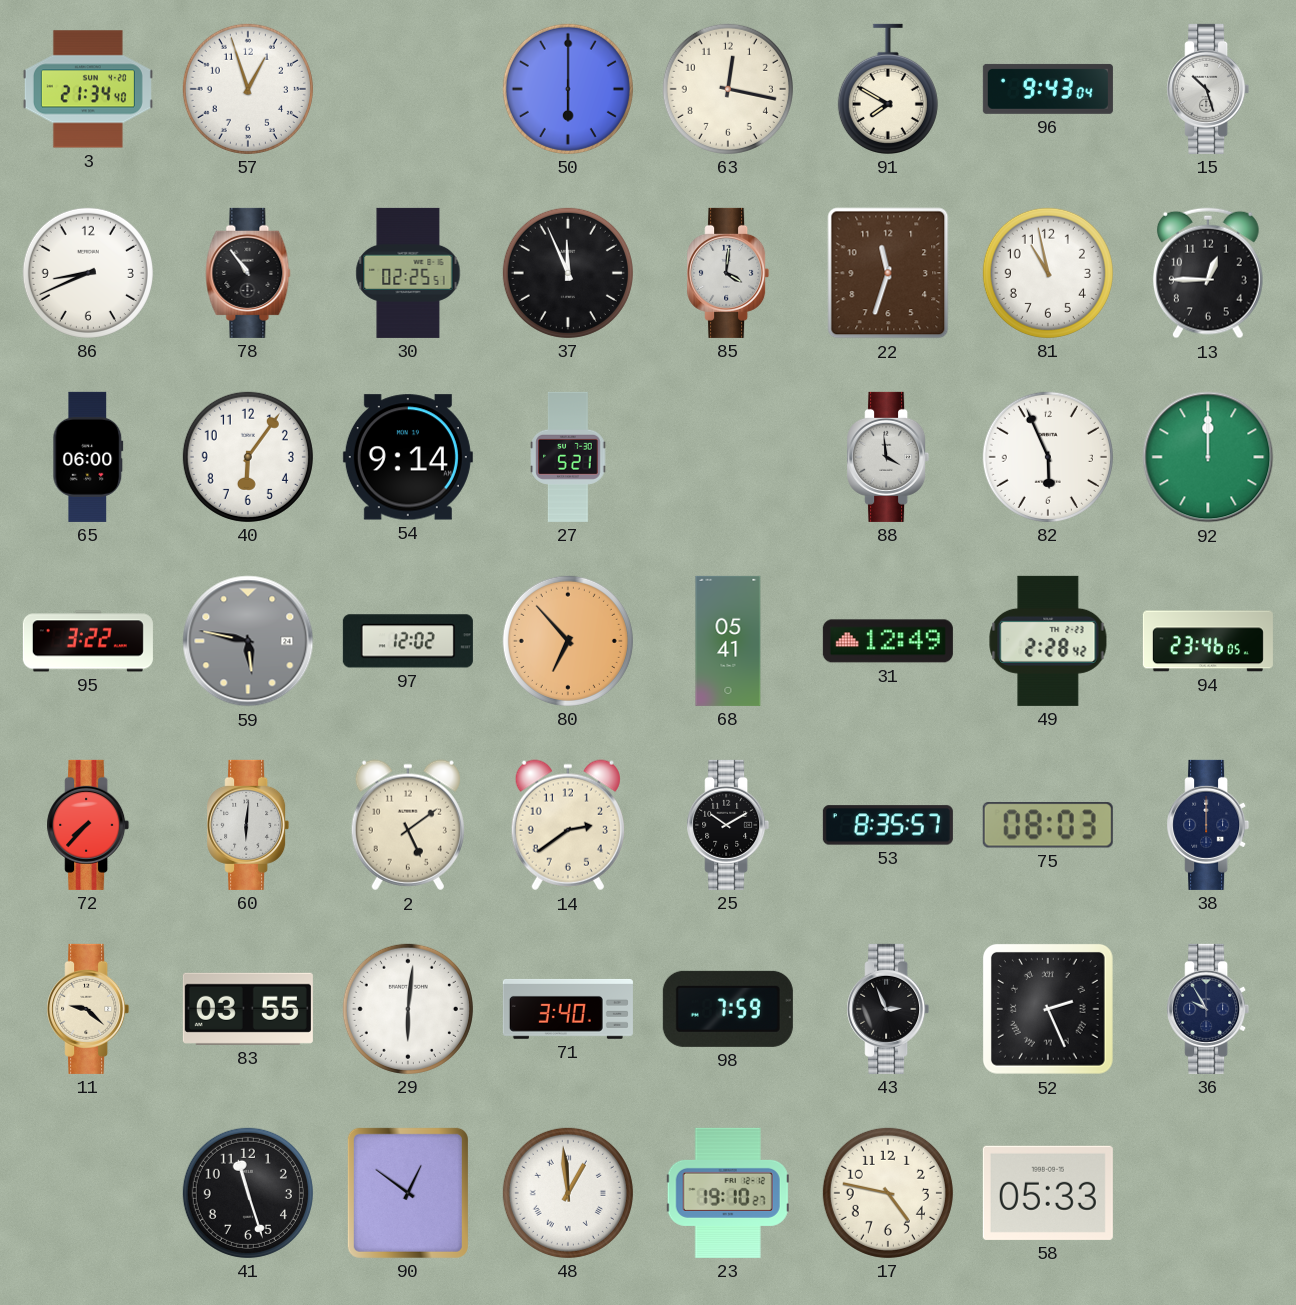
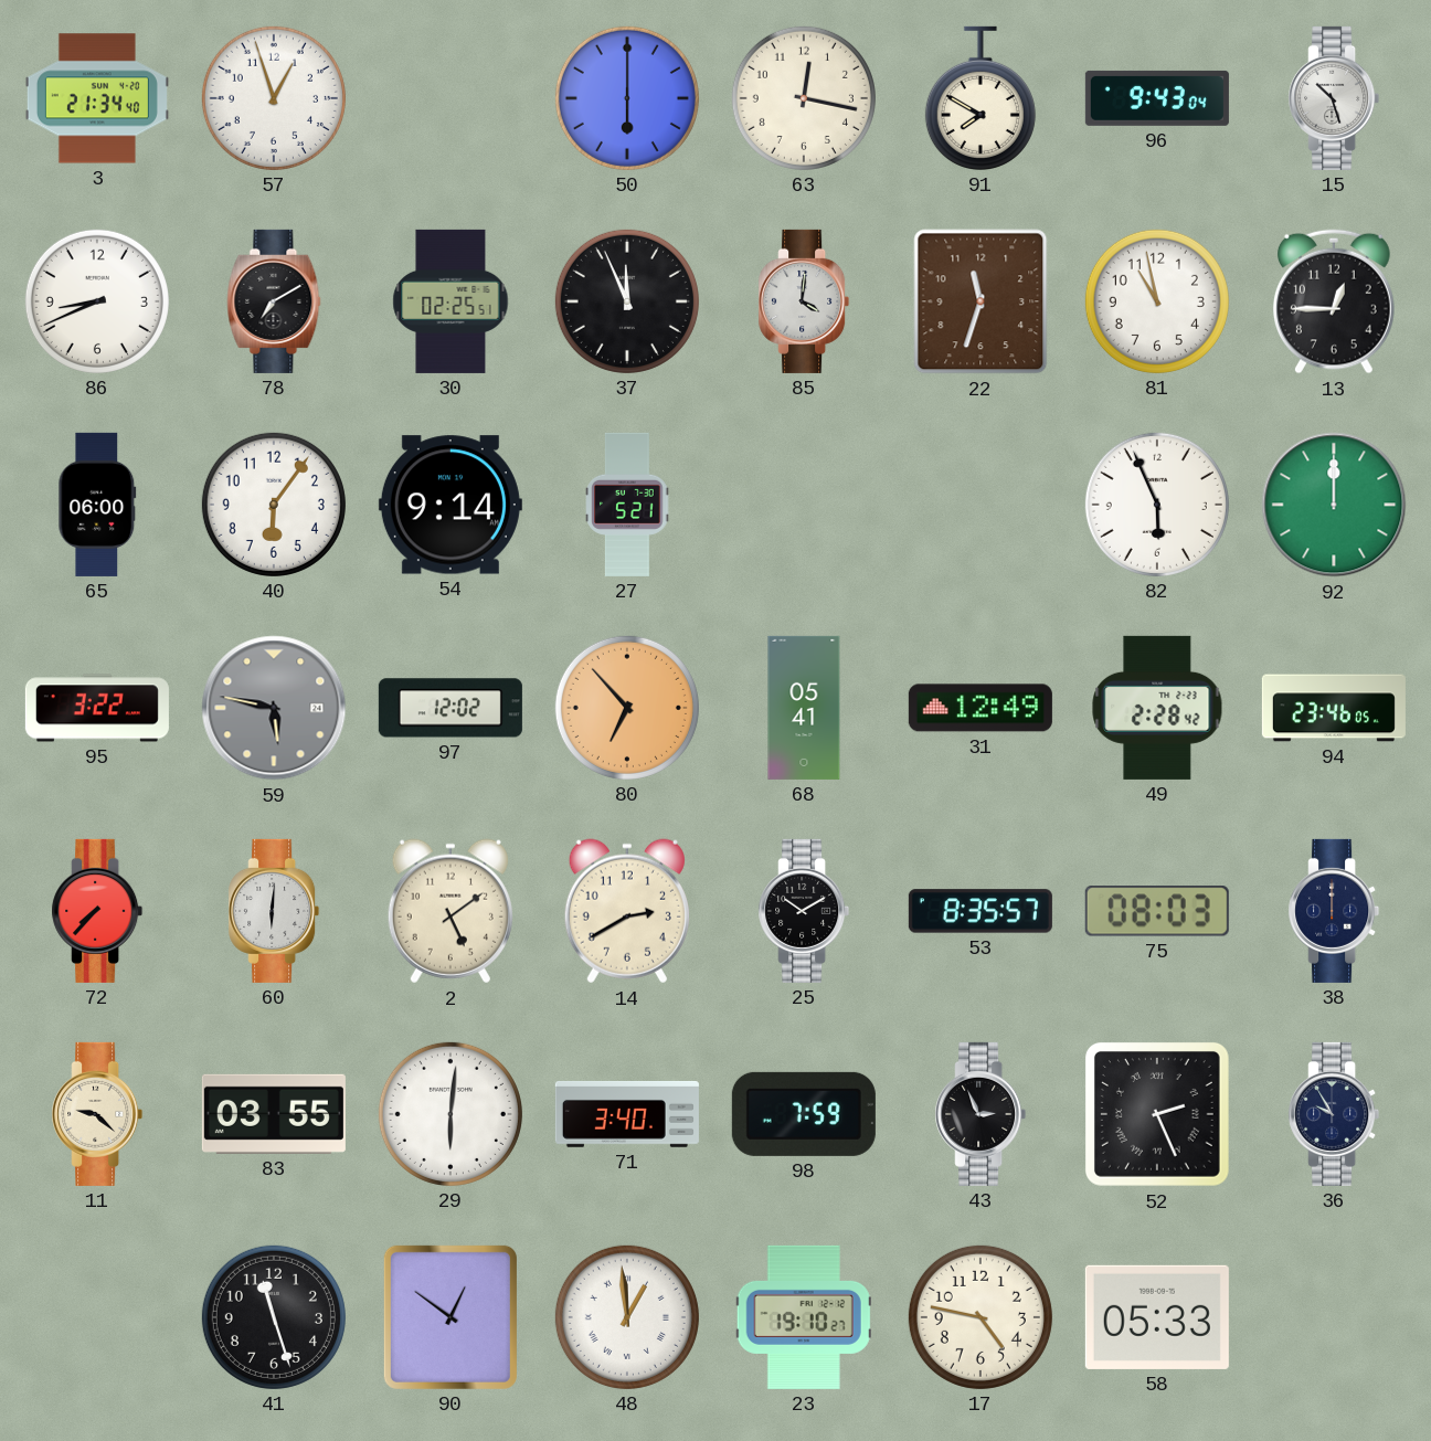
78: 10:54 -> 7:10 (274, 301)
88: 3:59 -> none (888, 457)
14: 2:39 -> 2:40 (627, 911)
